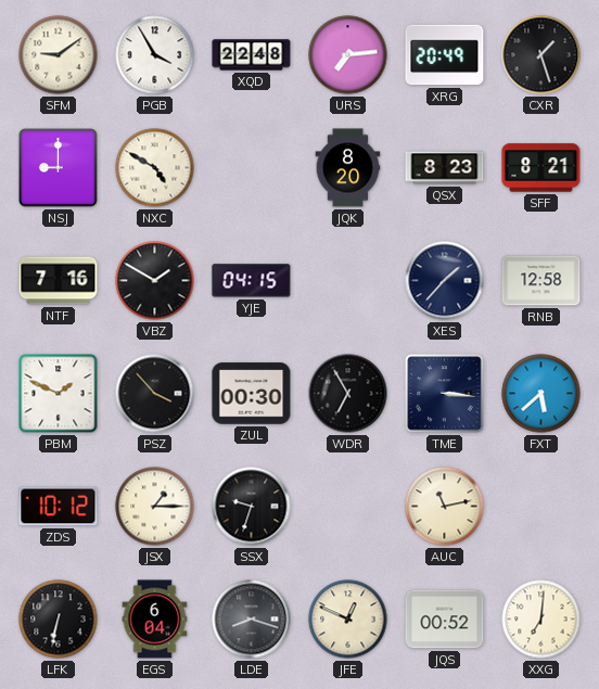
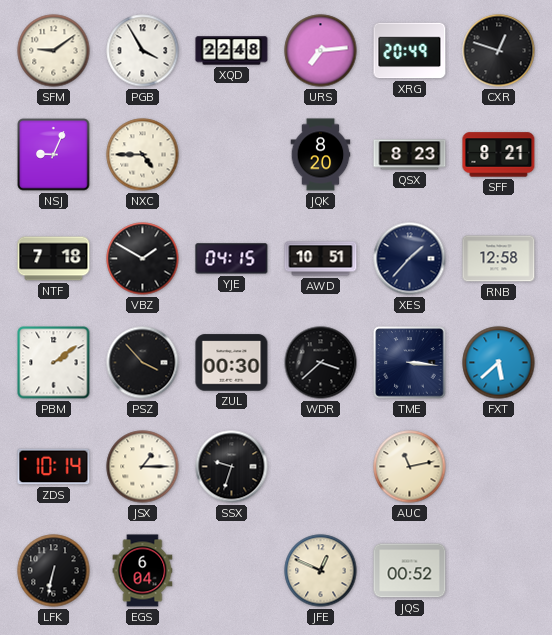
CXR: 1:27 -> 12:48 (499, 51)
NSJ: 9:00 -> 9:04 (54, 155)
NXC: 4:50 -> 4:45 (143, 155)
NTF: 7:16 -> 7:18 (54, 259)
AWD: none -> 10:51 (321, 259)
PBM: 1:49 -> 2:09 (54, 363)
WDR: 6:55 -> 3:38 (321, 363)
ZDS: 10:12 -> 10:14 (54, 467)
LDE: 8:18 -> none (252, 620)
XXG: 7:01 -> none (541, 620)
